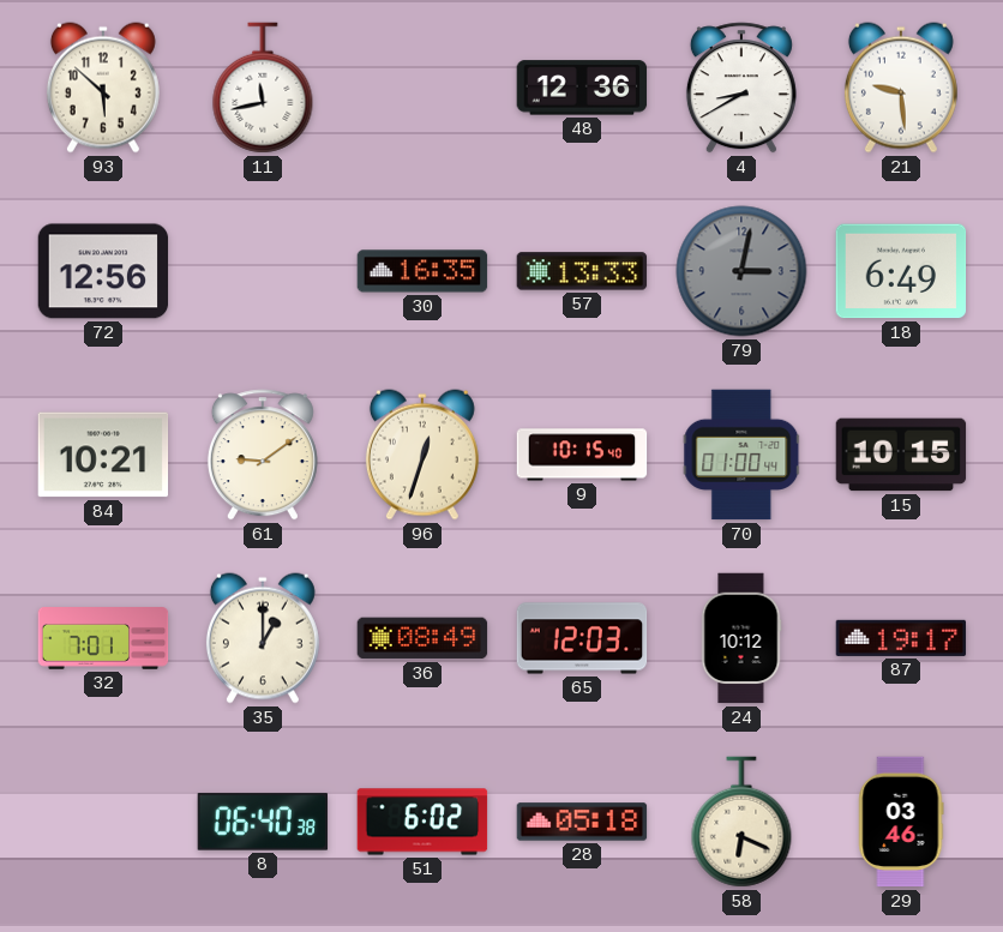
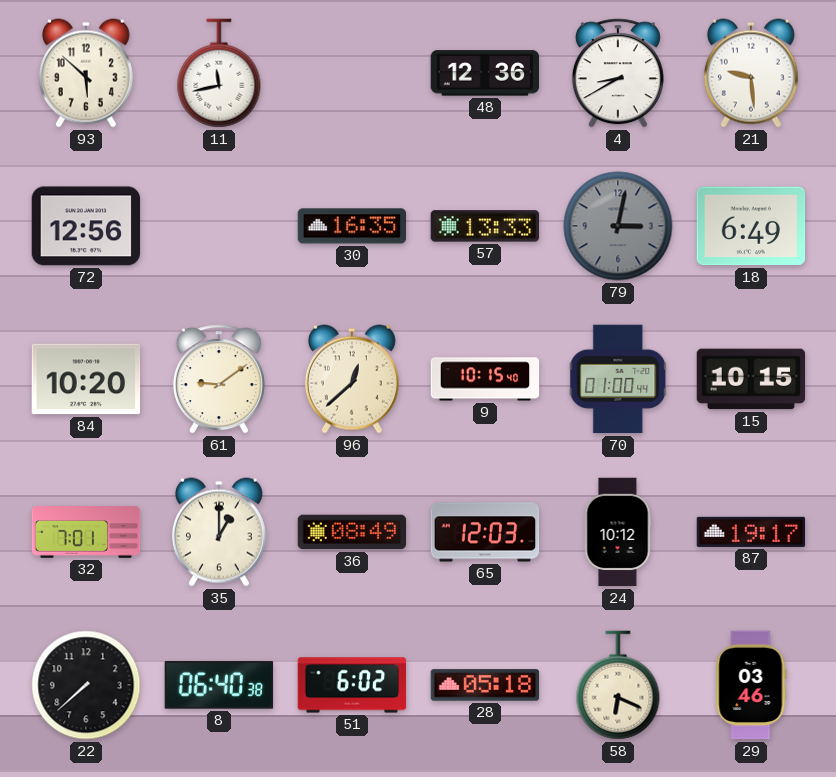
84: 10:21 -> 10:20 (86, 379)
96: 12:33 -> 12:38 (352, 379)
22: none -> 7:38 (86, 685)
